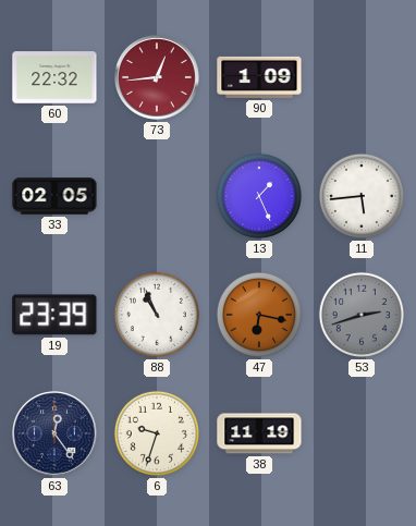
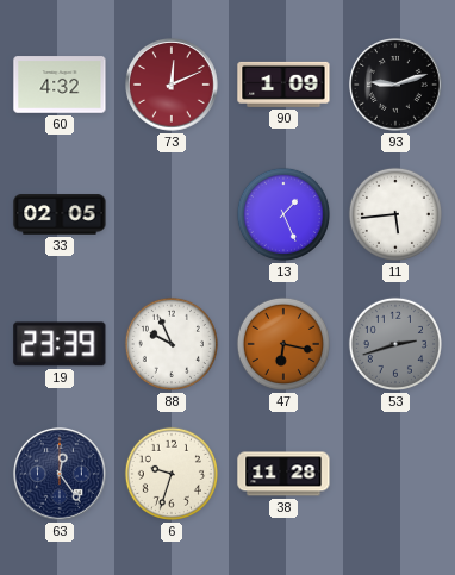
60: 22:32 -> 4:32 (60, 85)
73: 12:44 -> 12:11 (173, 86)
93: none -> 9:12 (397, 86)
88: 10:56 -> 9:56 (172, 344)
38: 11:19 -> 11:28 (283, 474)
